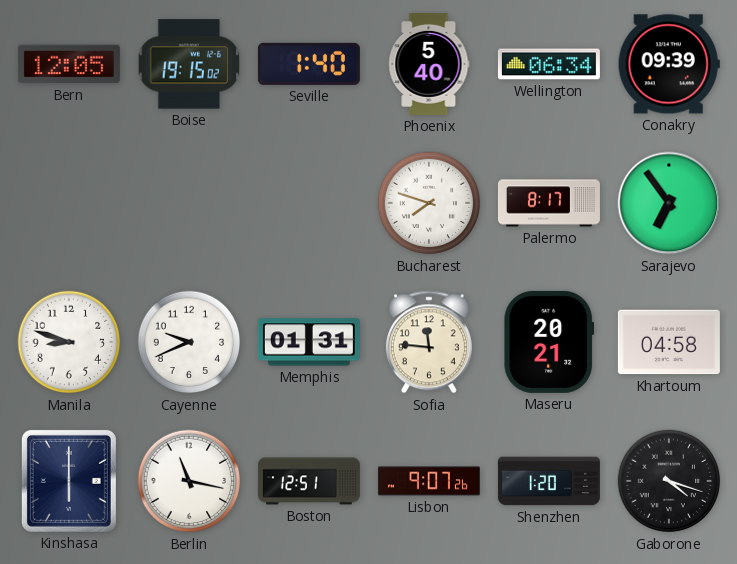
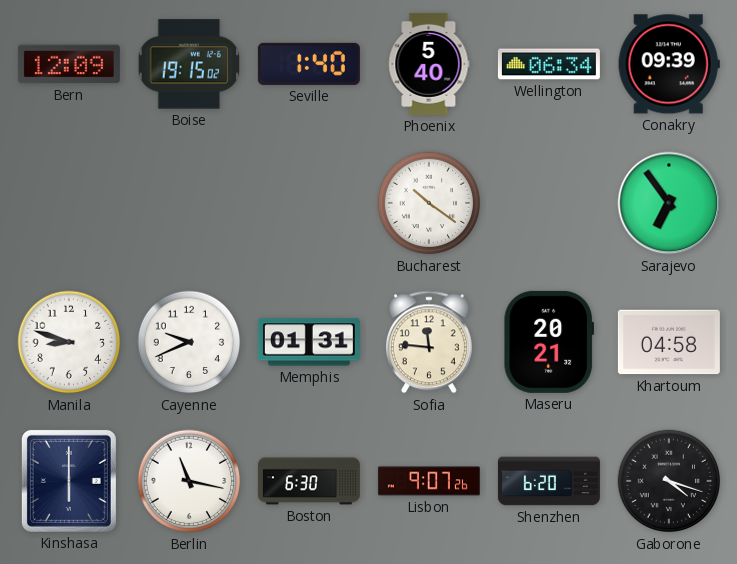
Bern: 12:05 -> 12:09 (69, 64)
Bucharest: 7:48 -> 10:21 (429, 203)
Palermo: 8:17 -> none (549, 203)
Boston: 12:51 -> 6:30 (309, 481)
Shenzhen: 1:20 -> 6:20 (549, 481)
